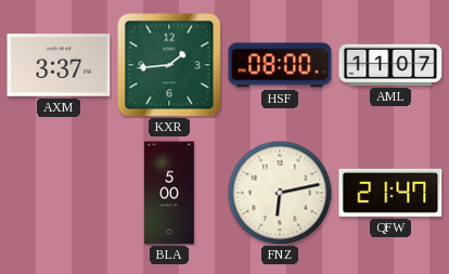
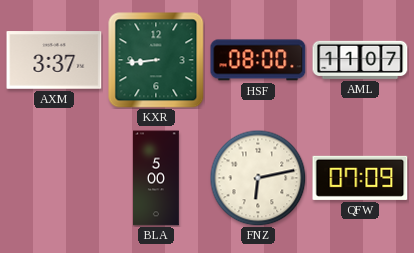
KXR: 1:44 -> 8:44 (156, 60)
QFW: 21:47 -> 07:09 (360, 178)
